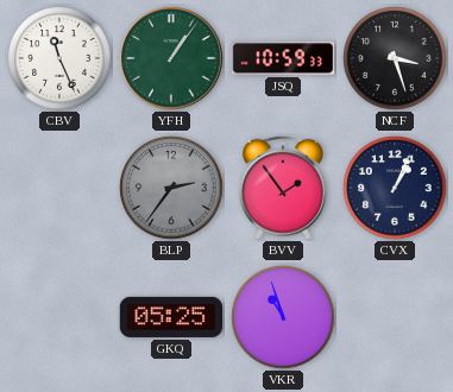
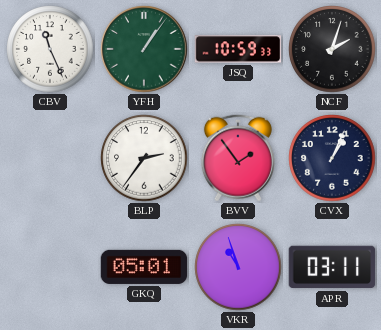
NCF: 3:27 -> 2:03 (332, 49)
BLP dial: grey -> white (144, 158)
GKQ: 05:25 -> 05:01 (144, 267)
APR: none -> 03:11 (332, 267)
